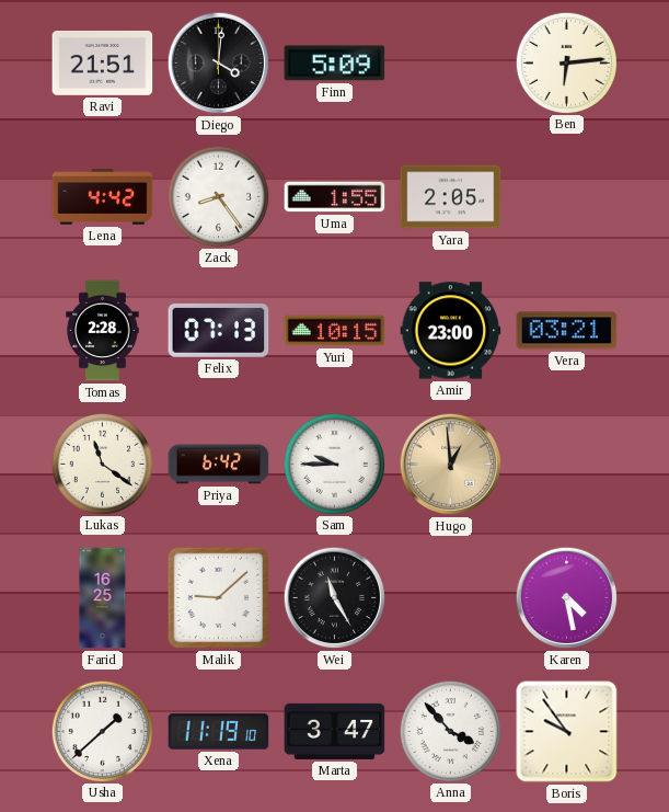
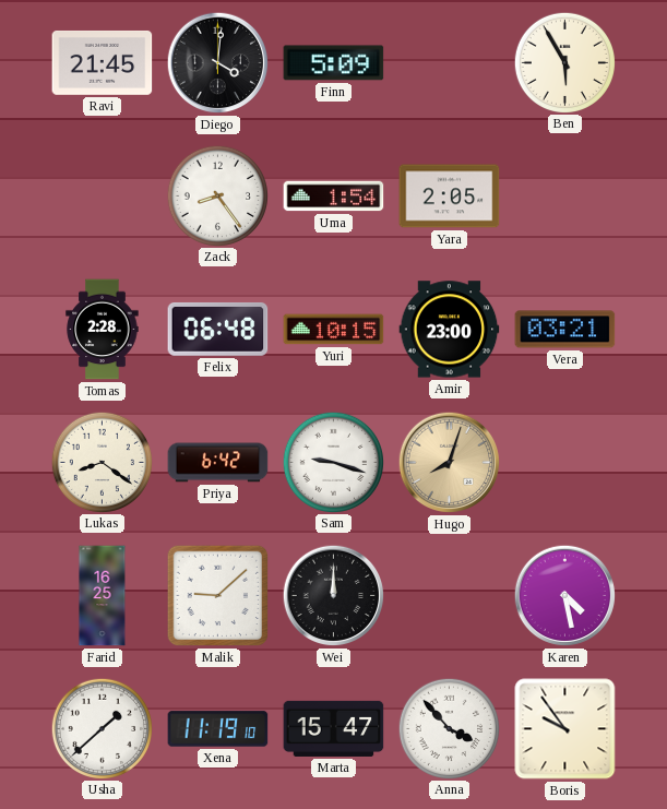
Ravi: 21:51 -> 21:45 (103, 62)
Ben: 6:14 -> 5:55 (564, 62)
Lena: 4:42 -> none (103, 197)
Uma: 1:55 -> 1:54 (334, 197)
Felix: 07:13 -> 06:48 (218, 329)
Lukas: 11:21 -> 8:21 (102, 462)
Sam: 9:45 -> 9:18 (333, 462)
Hugo: 12:59 -> 8:03 (450, 463)
Wei: 11:25 -> 12:00 (334, 596)
Marta: 3:47 -> 15:47 (334, 728)
